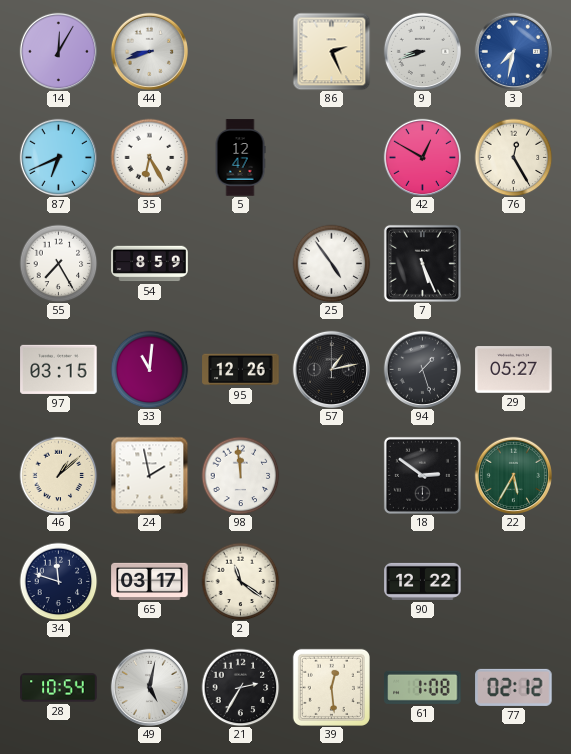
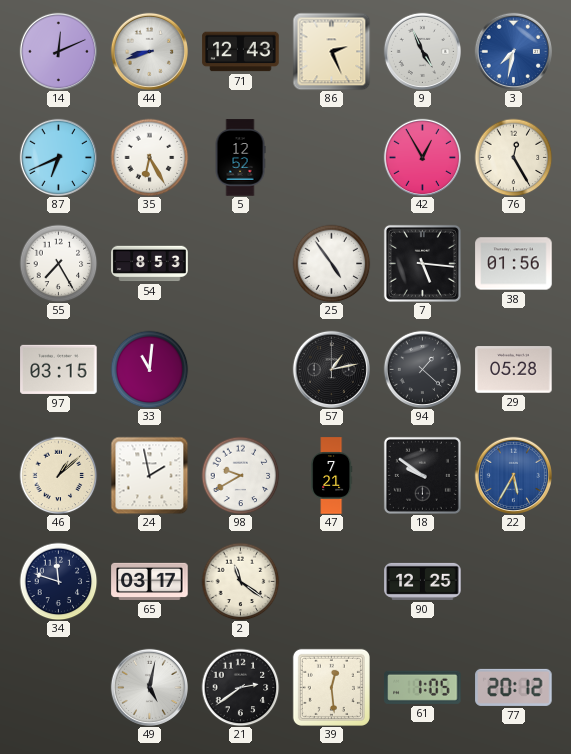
14: 12:05 -> 12:11 (58, 51)
71: none -> 12:43 (241, 52)
9: 8:42 -> 4:56 (422, 51)
5: 12:47 -> 12:52 (240, 158)
42: 12:50 -> 12:55 (422, 157)
54: 8:59 -> 8:53 (150, 264)
7: 5:26 -> 5:16 (422, 263)
38: none -> 01:56 (514, 264)
95: 12:26 -> none (241, 370)
94: 1:27 -> 1:22 (422, 369)
29: 05:27 -> 05:28 (514, 370)
98: 11:59 -> 9:40 (240, 475)
47: none -> 7:21 (332, 476)
18: 2:51 -> 9:51 (422, 475)
22 dial: green -> blue (513, 475)
90: 12:22 -> 12:25 (423, 581)
28: 10:54 -> none (59, 688)
21: 2:35 -> 2:39 (240, 687)
61: 1:08 -> 1:05 (423, 687)
77: 02:12 -> 20:12 (514, 687)
